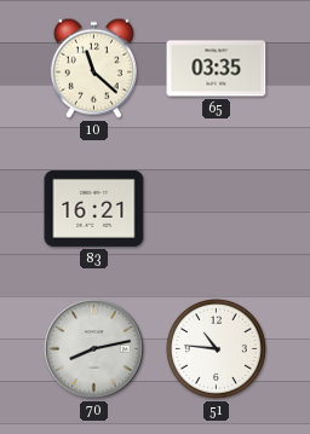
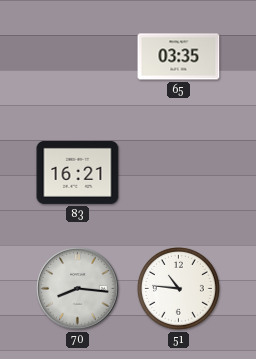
10: 11:22 -> none (93, 68)
70: 8:13 -> 8:16 (78, 289)
